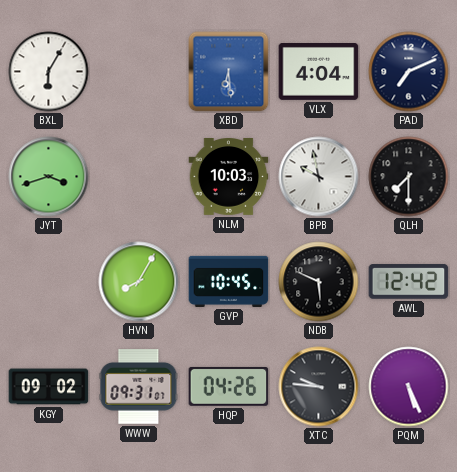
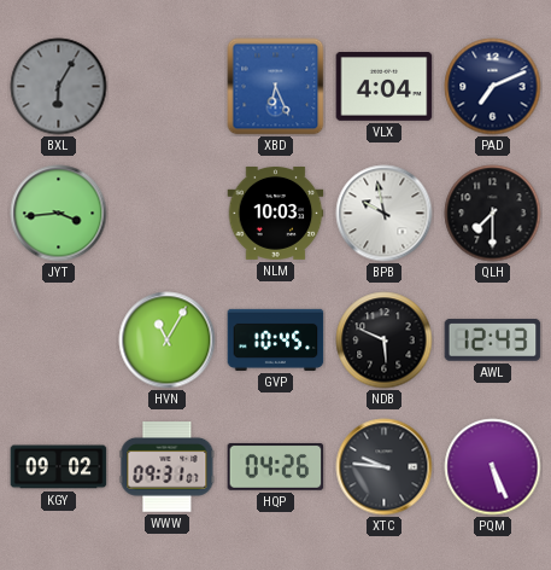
BXL dial: white -> grey (59, 87)
XBD: 6:29 -> 6:26 (276, 87)
JYT: 3:42 -> 3:44 (59, 214)
HVN: 8:05 -> 11:05 (168, 341)
AWL: 12:42 -> 12:43 (493, 341)
